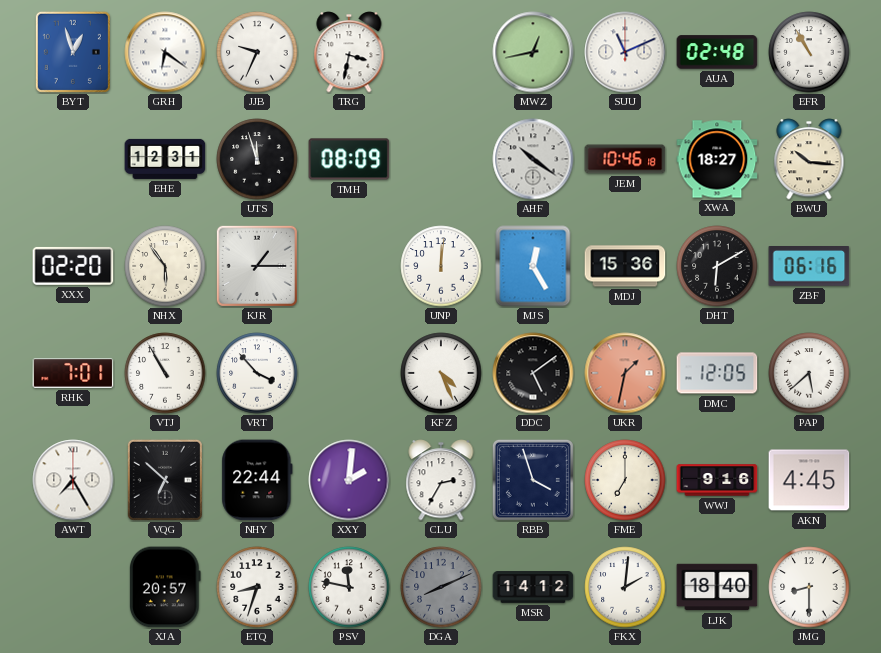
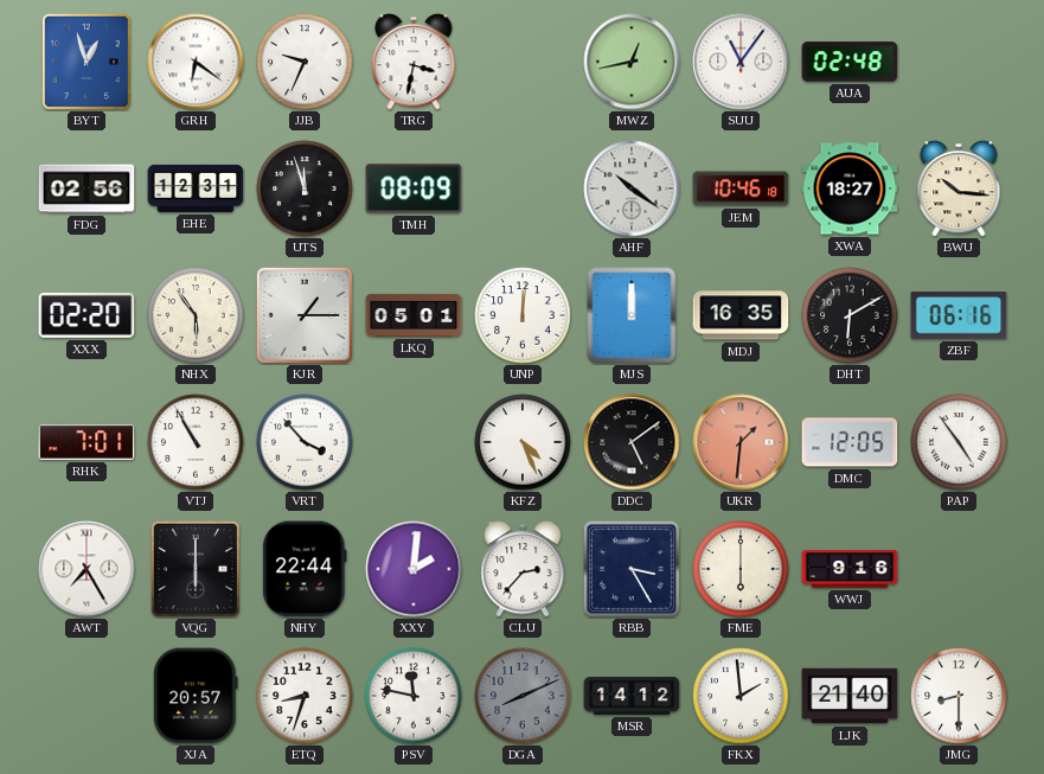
SUU: 11:11 -> 11:06 (741, 62)
EFR: 10:55 -> none (809, 52)
FDG: none -> 02:56 (87, 188)
LKQ: none -> 05:01 (414, 315)
MJS: 12:25 -> 12:00 (632, 315)
MDJ: 15:36 -> 16:35 (741, 315)
UKR: 1:32 -> 1:31 (741, 442)
PAP: 5:38 -> 4:54 (959, 442)
VQG: 6:52 -> 6:00 (196, 569)
CLU: 2:35 -> 2:37 (523, 569)
RBB: 3:57 -> 3:25 (632, 569)
FME: 7:00 -> 6:00 (741, 569)
AKN: 4:45 -> none (809, 480)
FKX: 2:01 -> 1:59 (741, 696)
LJK: 18:40 -> 21:40 (850, 696)
